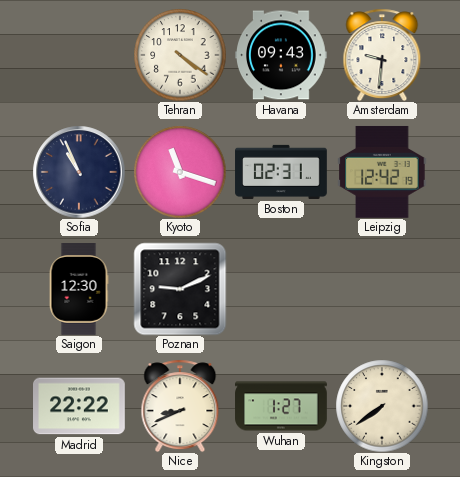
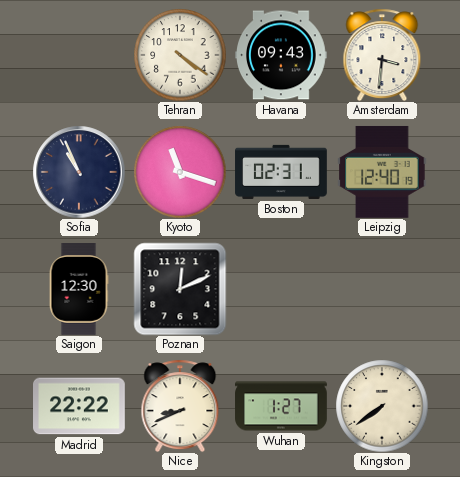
Amsterdam: 9:31 -> 3:31 (382, 55)
Leipzig: 12:42 -> 12:40 (382, 172)
Poznan: 9:11 -> 12:11 (180, 289)
